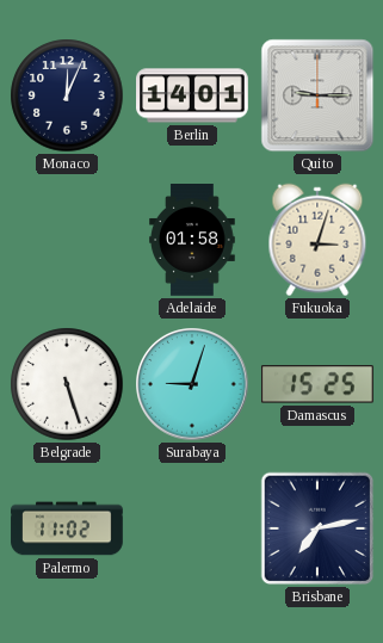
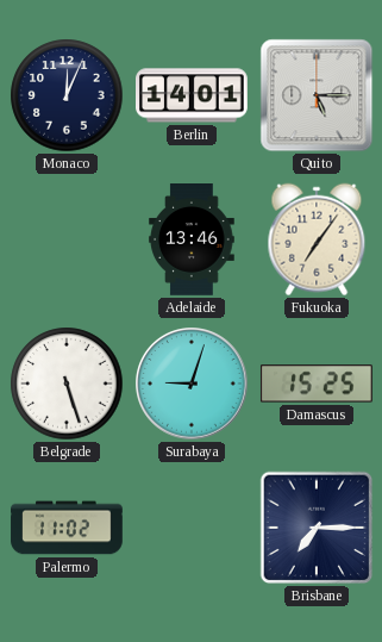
Quito: 9:15 -> 5:15 (317, 95)
Adelaide: 01:58 -> 13:46 (192, 239)
Fukuoka: 3:03 -> 7:06 (317, 239)
Brisbane: 7:13 -> 7:15 (317, 528)
